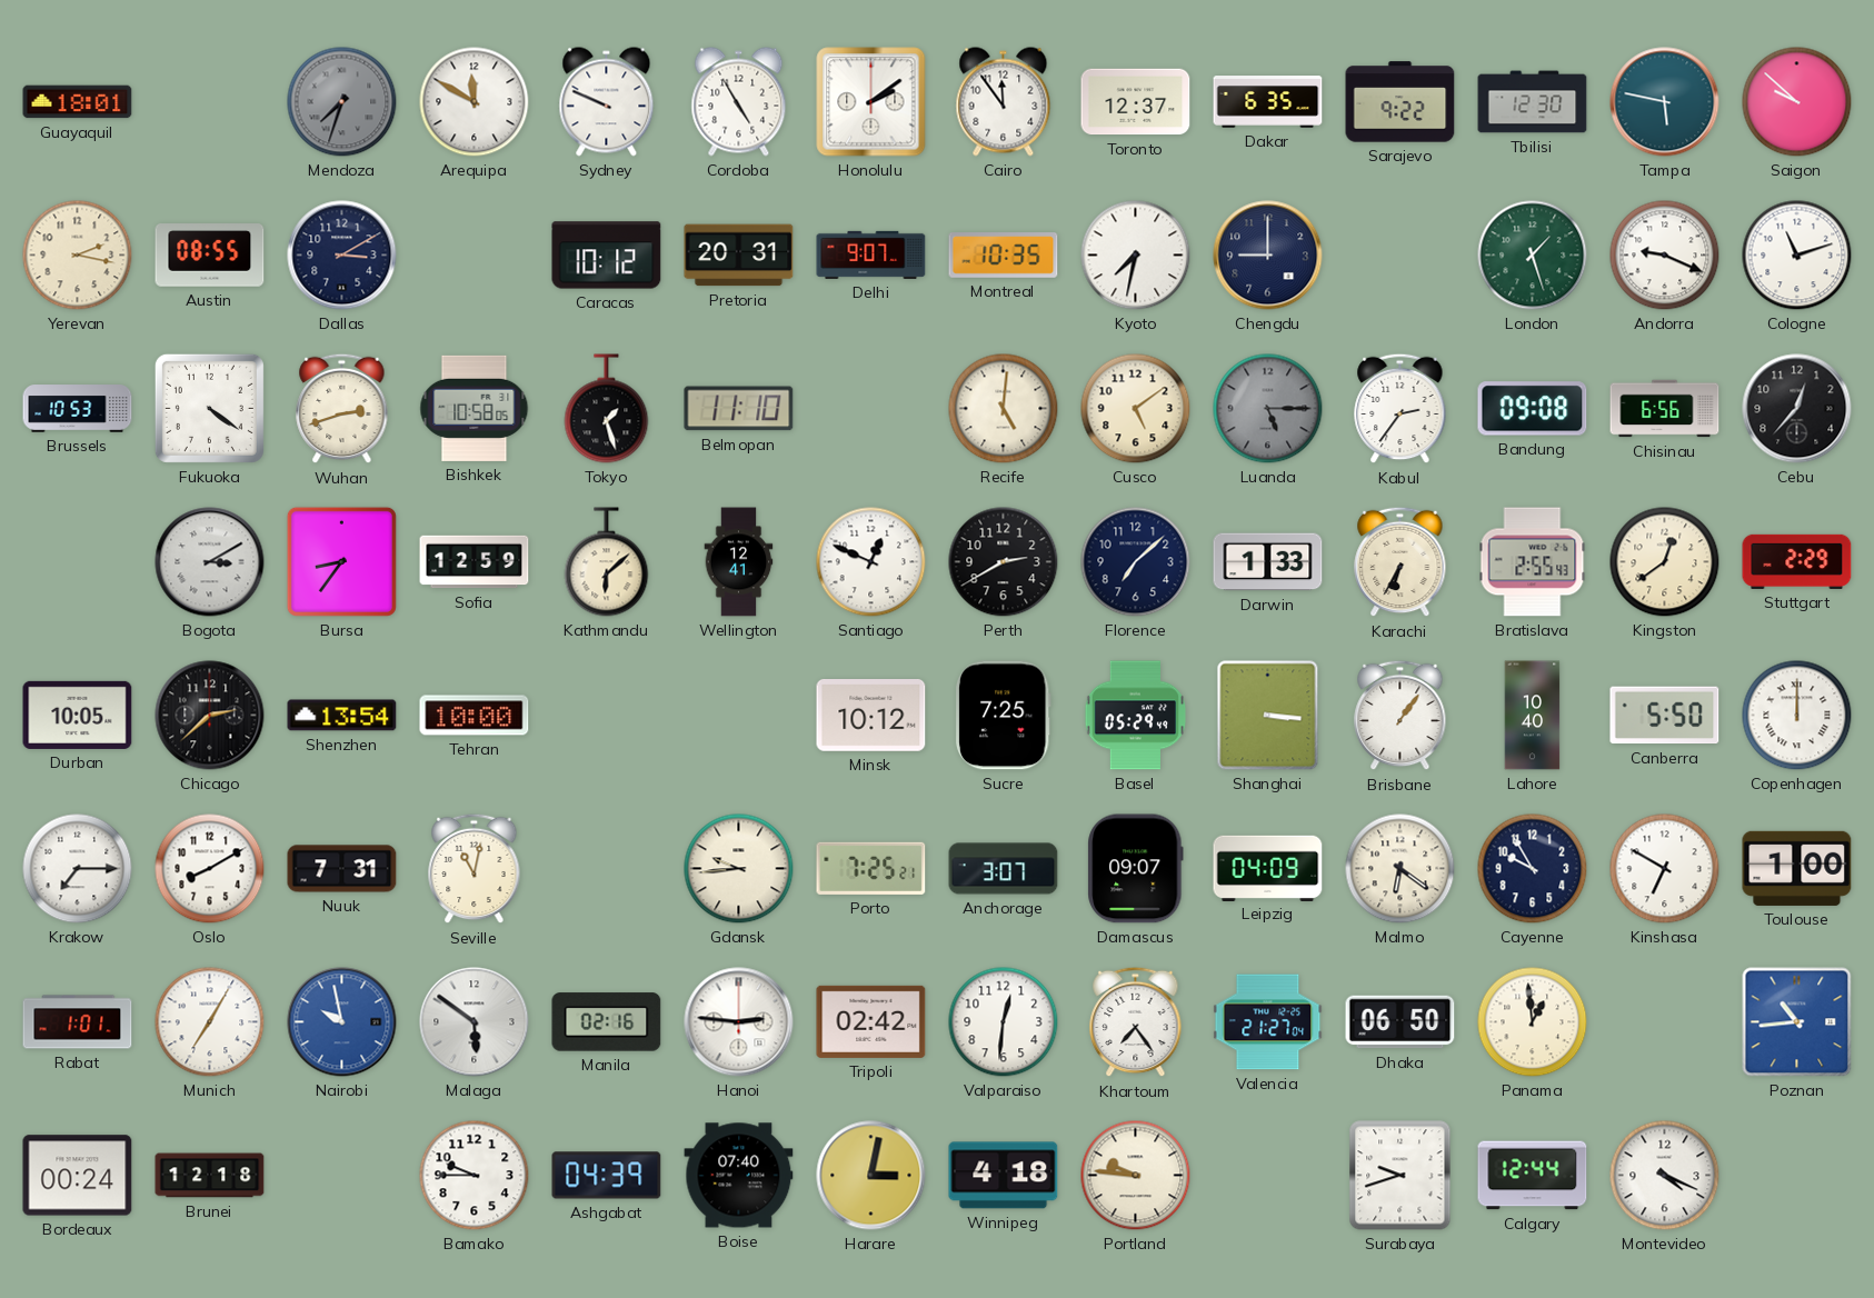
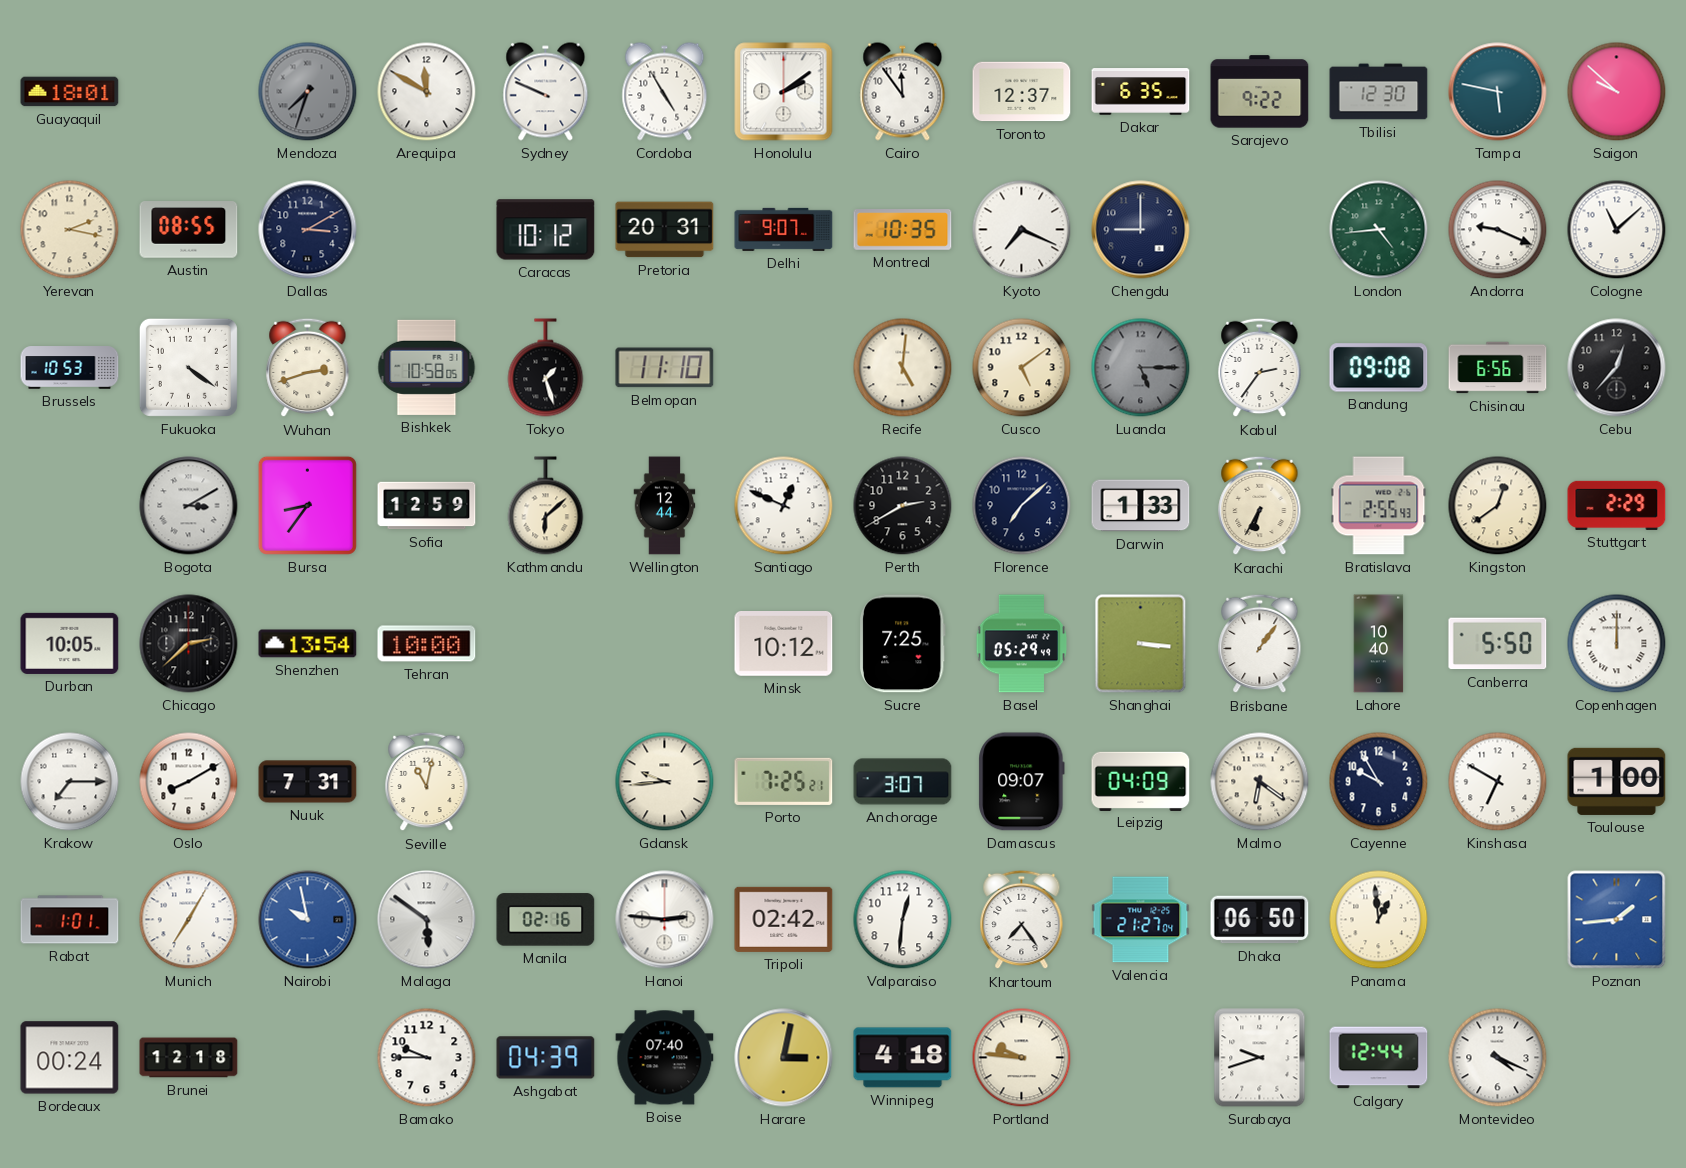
Kyoto: 7:32 -> 7:19 (1022, 230)
London: 1:27 -> 4:44 (1379, 230)
Cologne: 11:12 -> 11:08 (1617, 230)
Wellington: 12:41 -> 12:44 (665, 506)
Poznan: 10:44 -> 1:44 (1617, 920)
